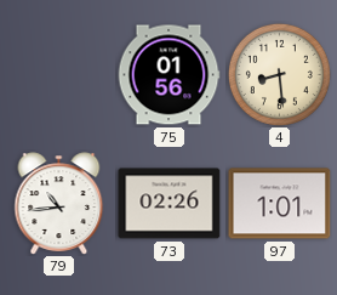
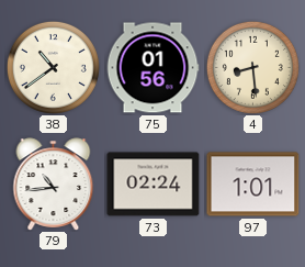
38: none -> 10:39 (53, 67)
73: 02:26 -> 02:24 (154, 185)
